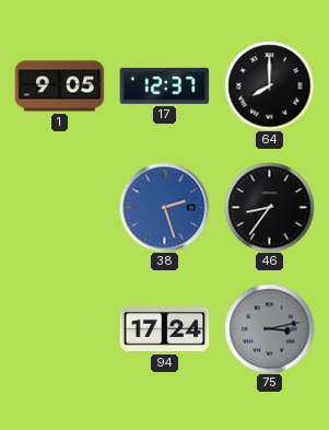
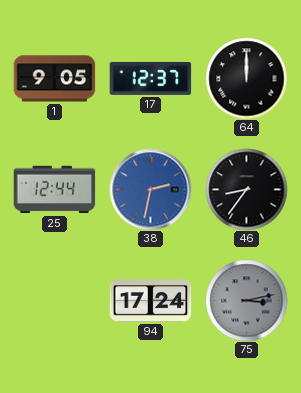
64: 8:00 -> 12:00 (246, 78)
25: none -> 12:44 (54, 190)
38: 2:27 -> 2:32 (150, 189)
